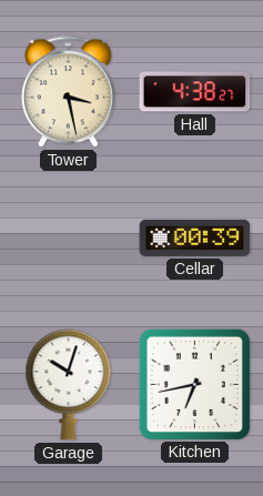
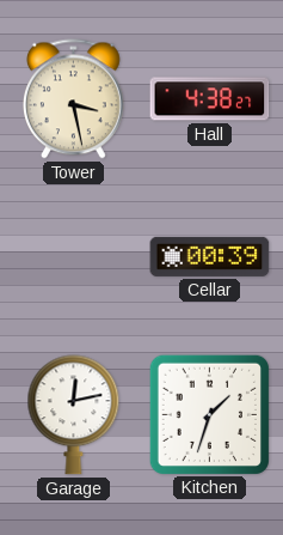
Garage: 10:03 -> 12:13 (74, 415)
Kitchen: 6:43 -> 1:33 (209, 414)
